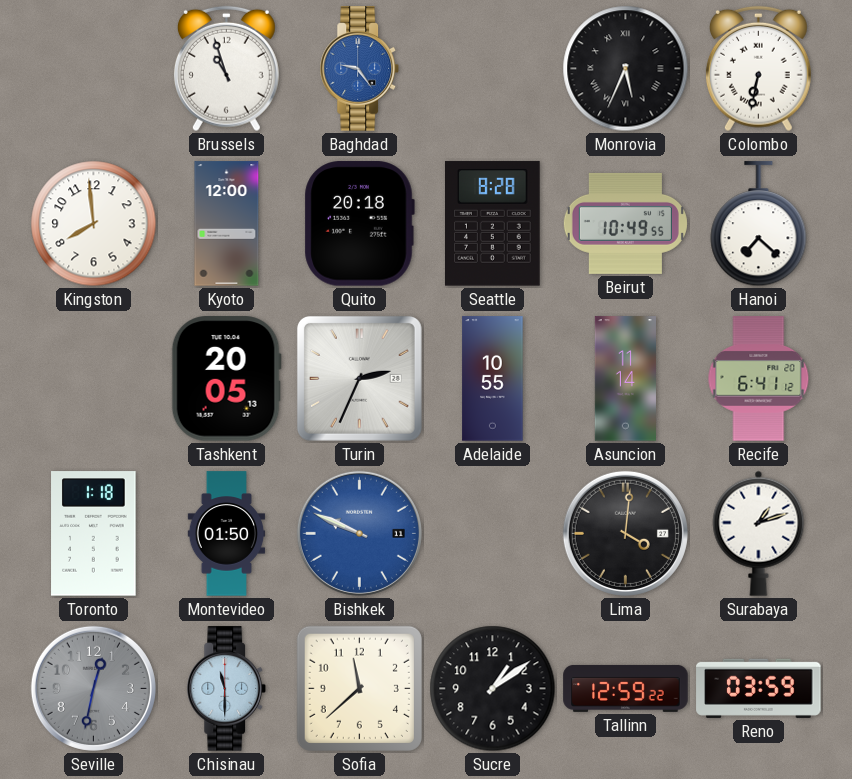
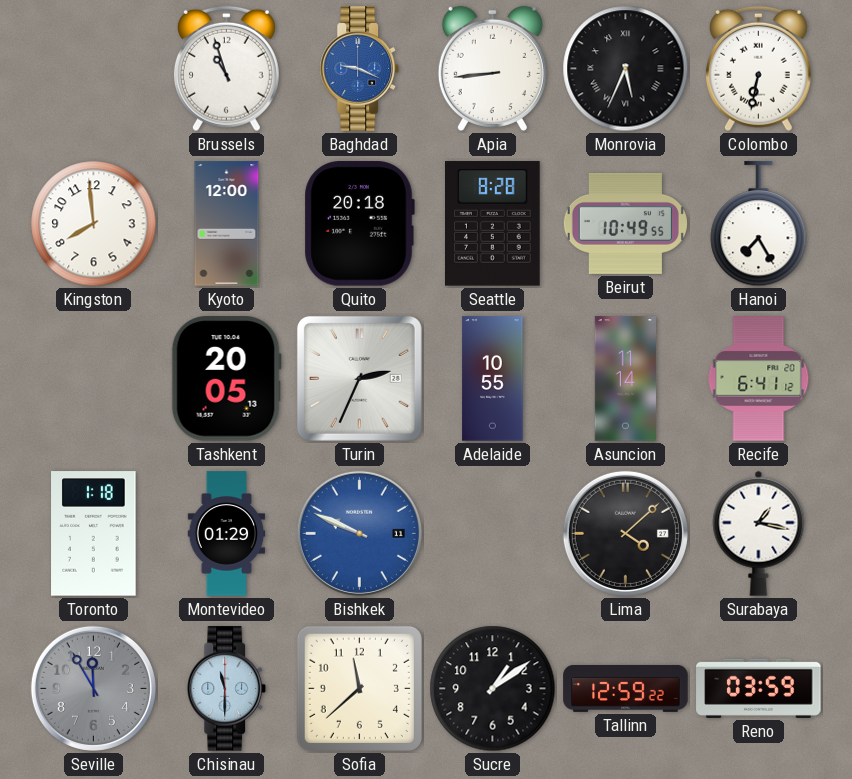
Baghdad: 9:24 -> 9:19 (360, 69)
Apia: none -> 8:44 (492, 68)
Hanoi: 7:22 -> 7:25 (759, 224)
Montevideo: 01:50 -> 01:29 (227, 534)
Lima: 4:01 -> 4:08 (625, 533)
Surabaya: 1:12 -> 1:17 (759, 533)
Seville: 12:32 -> 11:55 (93, 688)
